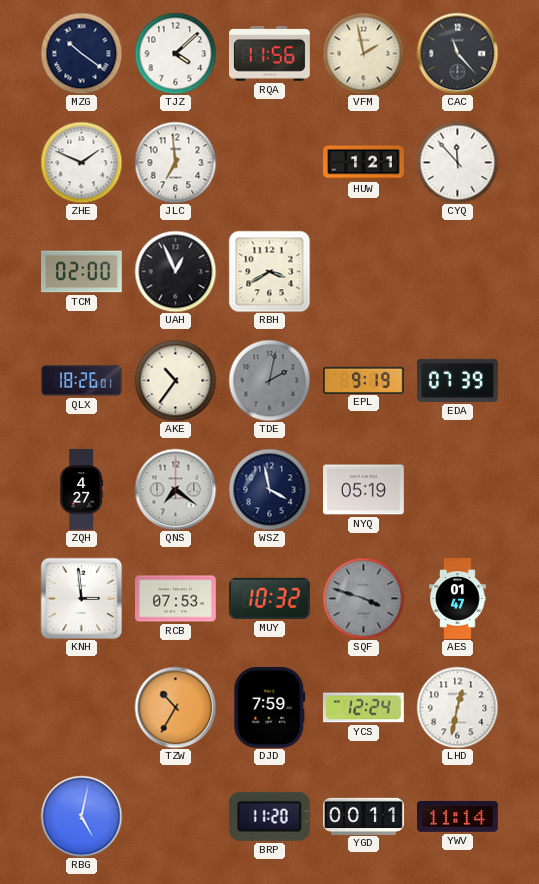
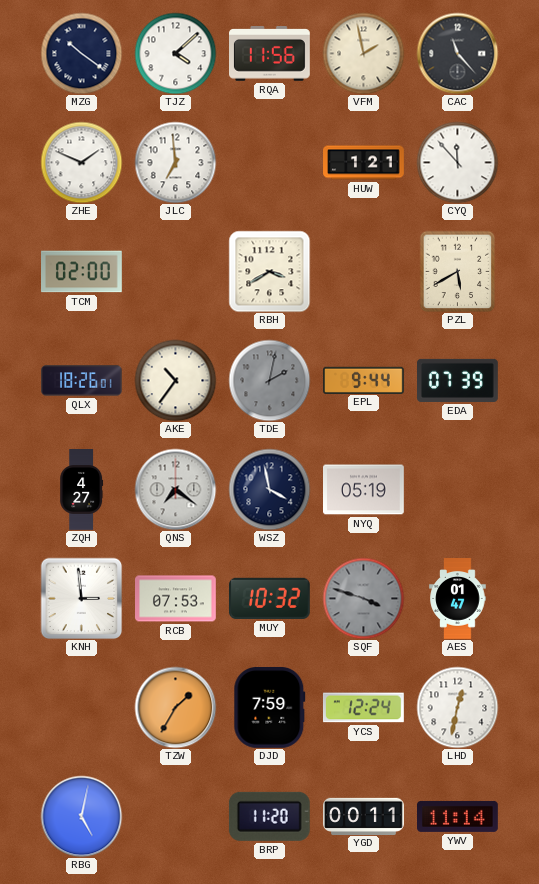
UAH: 12:56 -> none (175, 271)
PZL: none -> 5:40 (458, 271)
EPL: 9:19 -> 9:44 (364, 380)
TZW: 10:35 -> 1:35 (175, 707)
